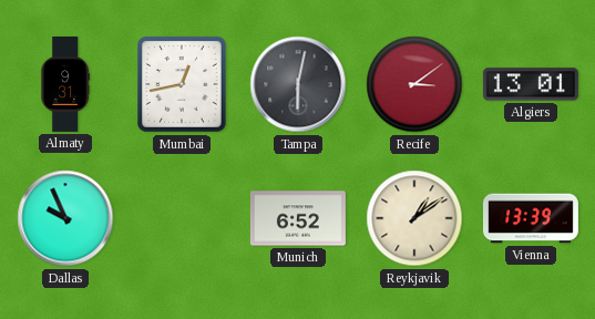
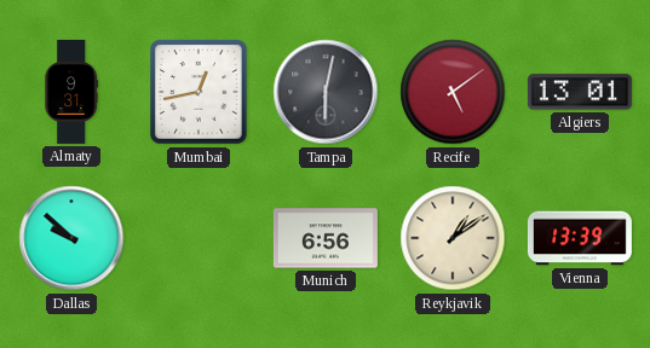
Recife: 3:09 -> 5:09 (453, 92)
Dallas: 9:56 -> 9:52 (71, 238)
Munich: 6:52 -> 6:56 (326, 238)
